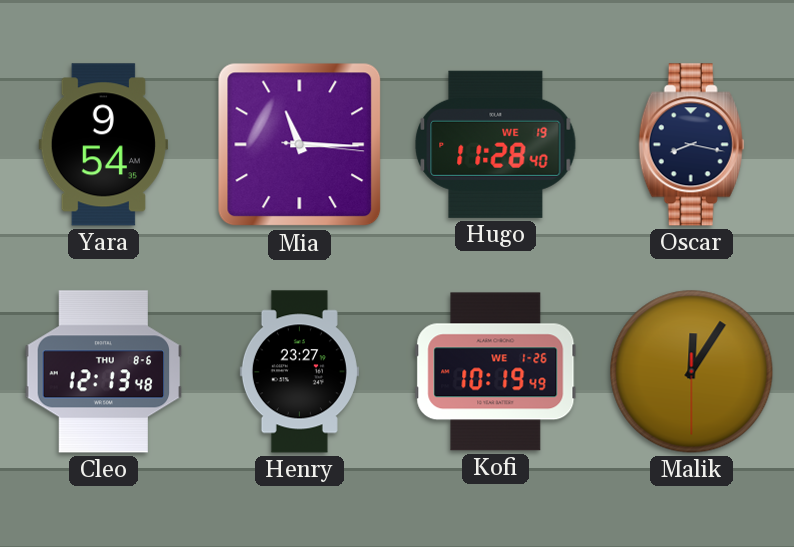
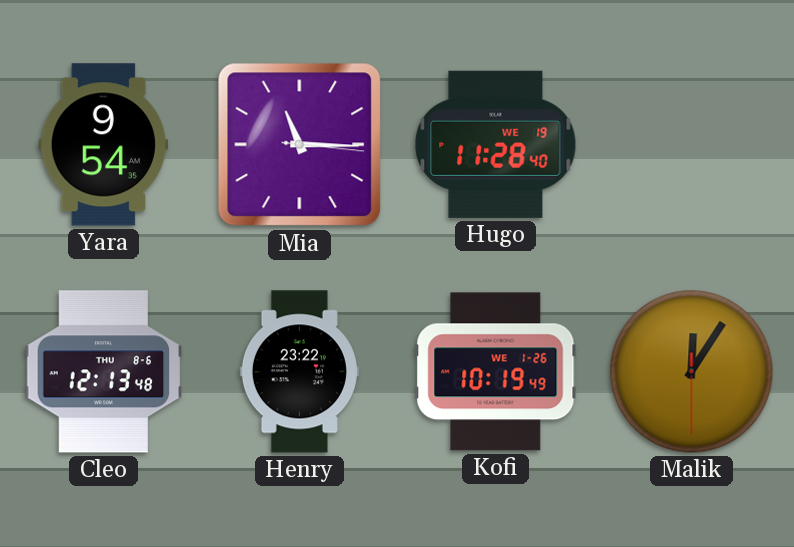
Oscar: 8:17 -> none (692, 145)
Henry: 23:27 -> 23:22 (299, 372)
